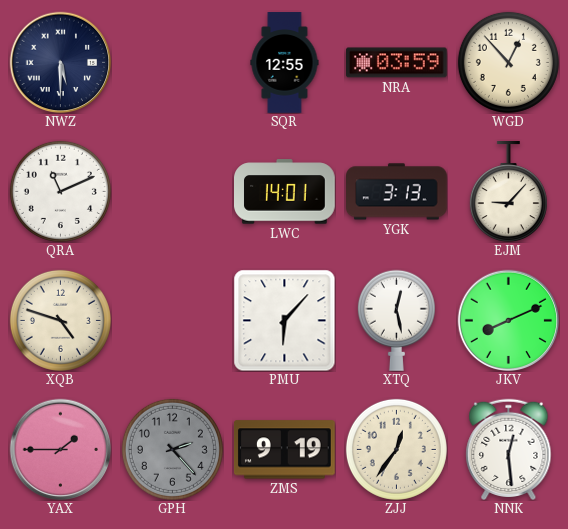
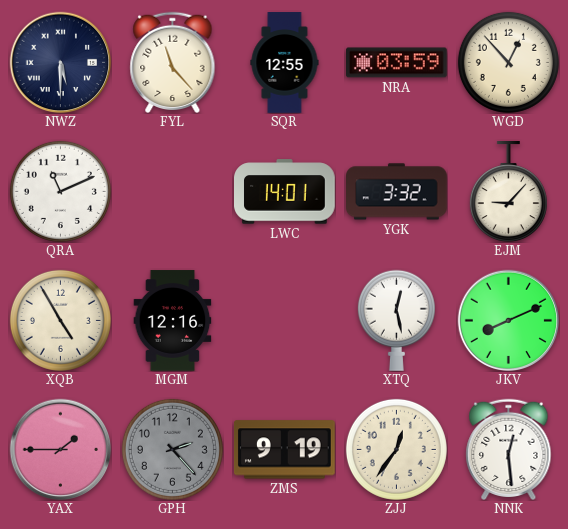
FYL: none -> 11:23 (173, 62)
YGK: 3:13 -> 3:32 (397, 192)
XQB: 4:48 -> 4:55 (60, 320)
MGM: none -> 12:16 (173, 321)
PMU: 6:07 -> none (284, 320)
